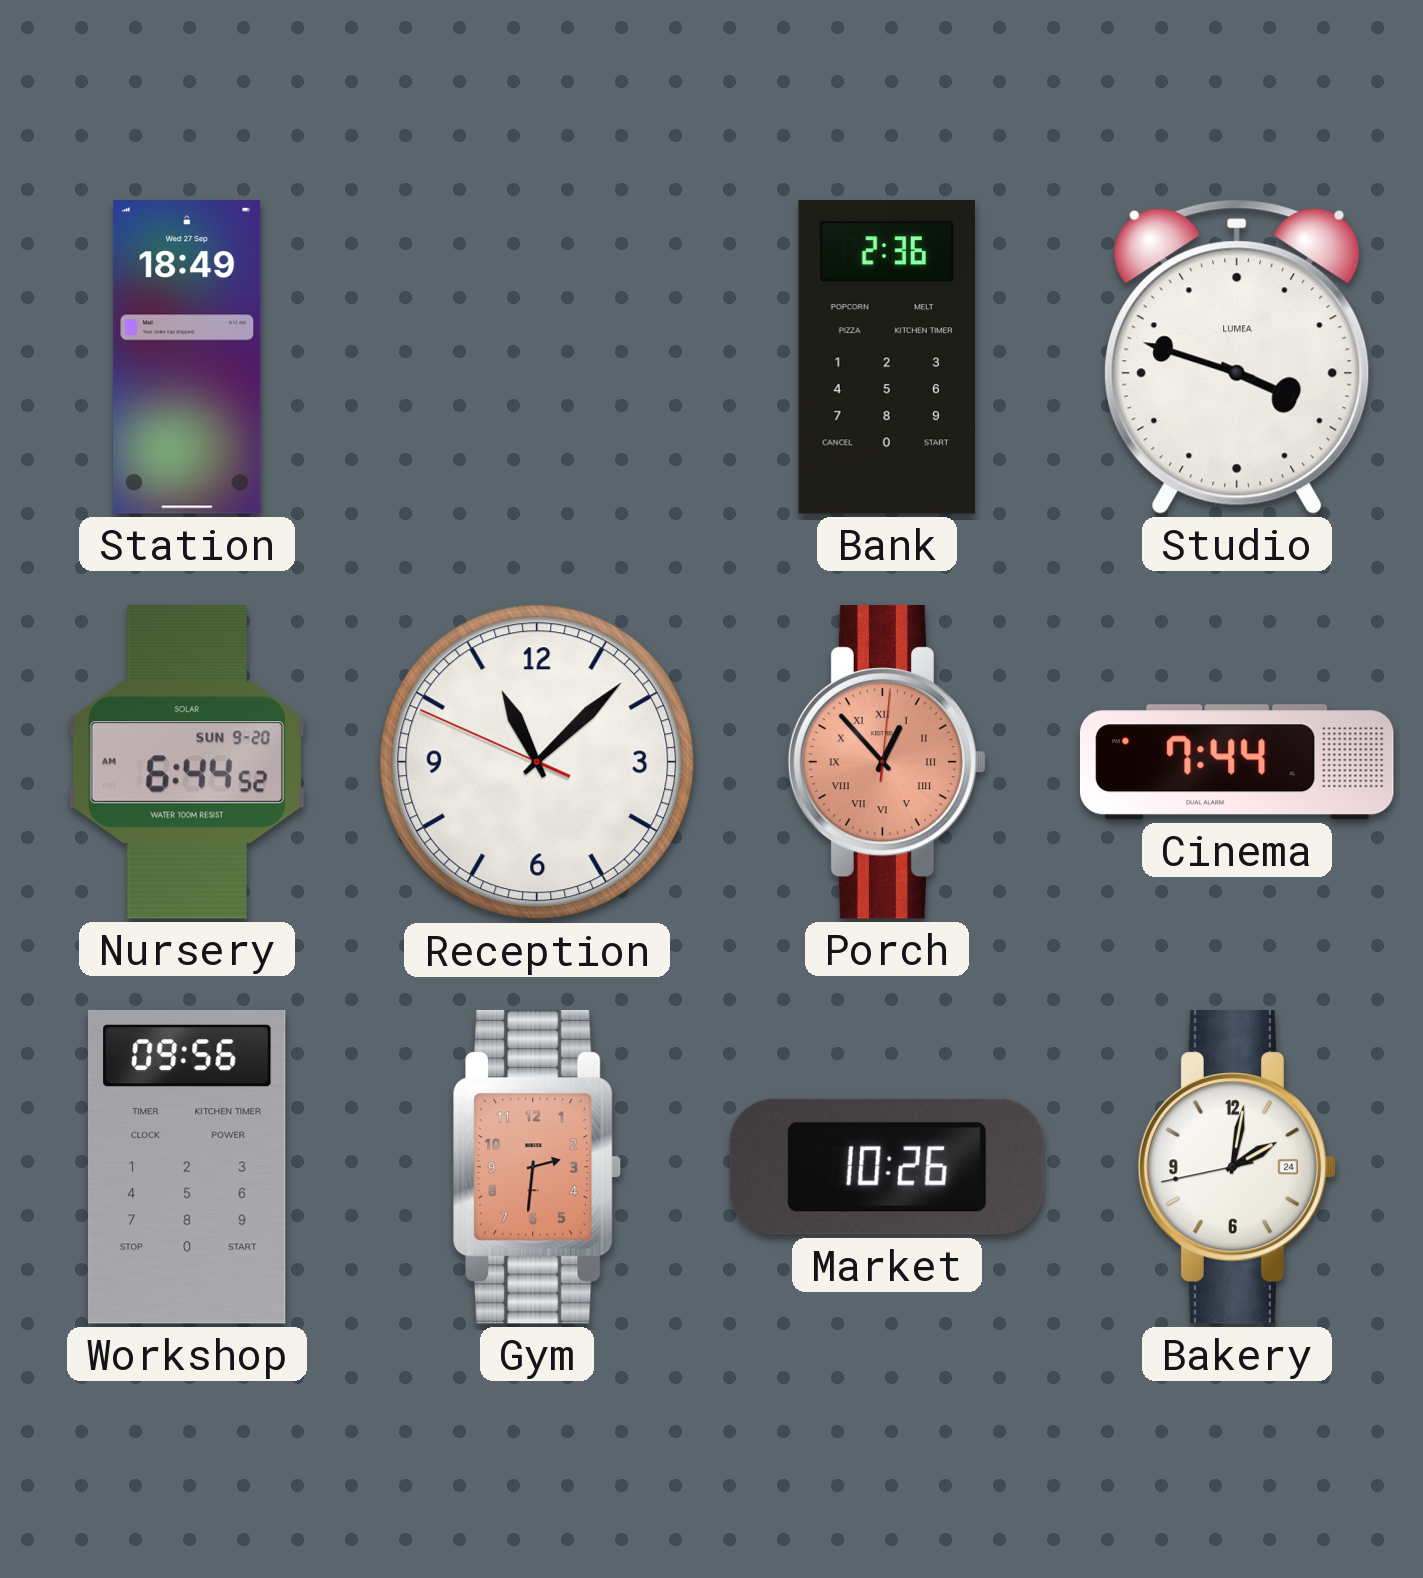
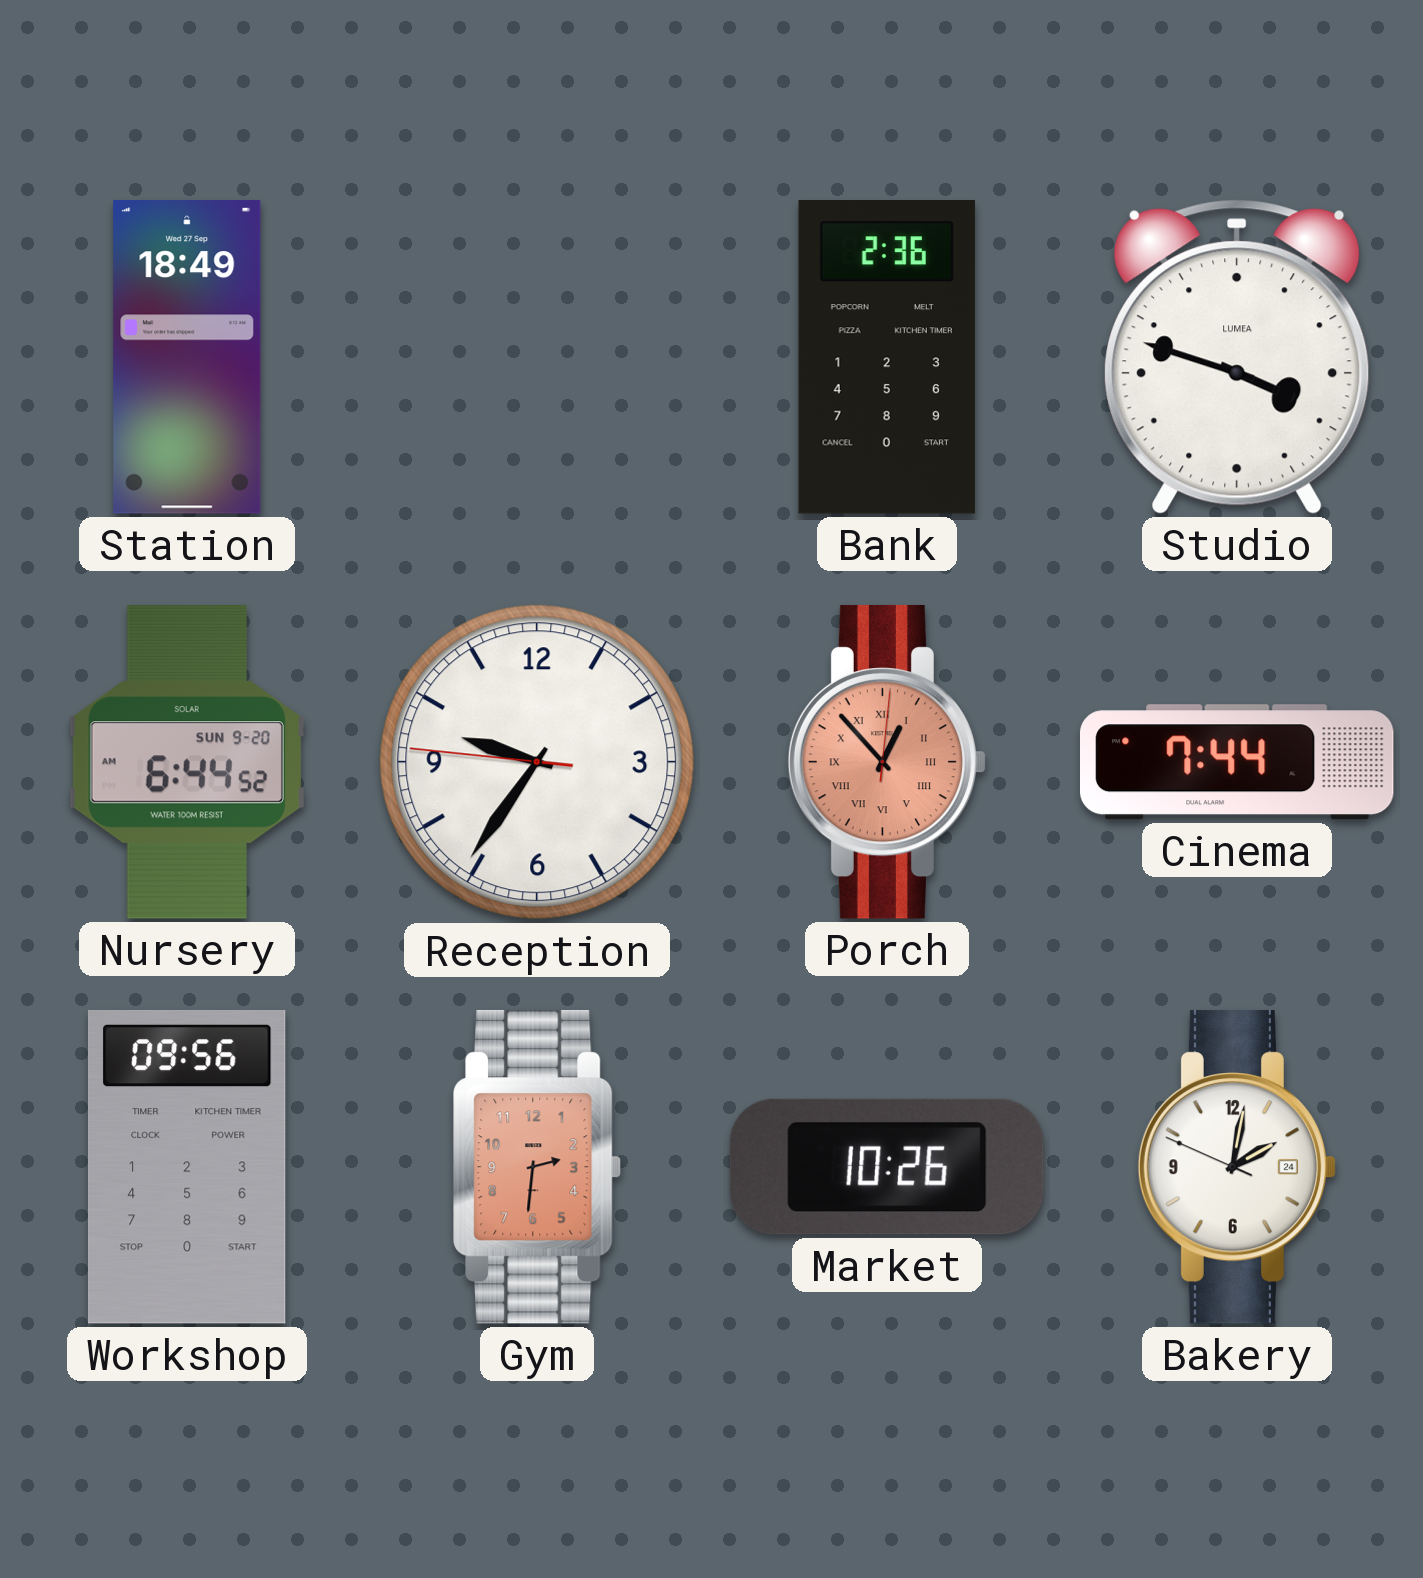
Reception: 11:07 -> 9:35 (537, 762)
Bakery: 2:01:43 -> 2:01:49 (1237, 1167)
